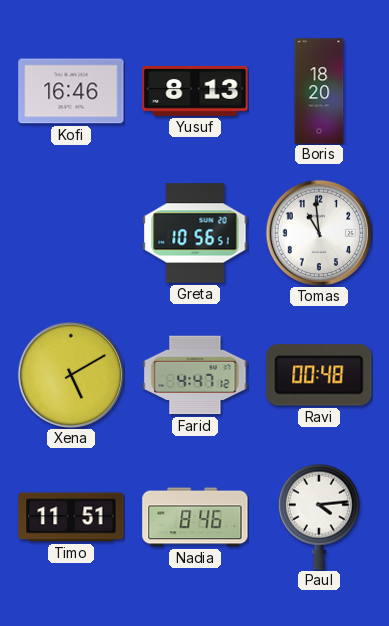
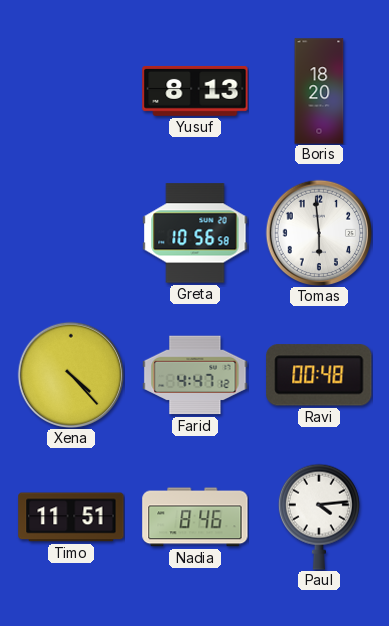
Kofi: 16:46 -> none (71, 91)
Greta: 10:56:51 -> 10:56:58 (195, 233)
Tomas: 10:59 -> 5:59 (319, 233)
Xena: 5:10 -> 4:23 (71, 375)
